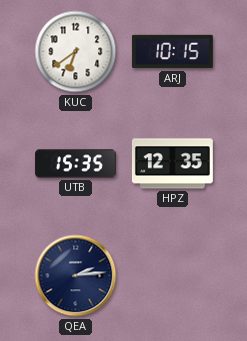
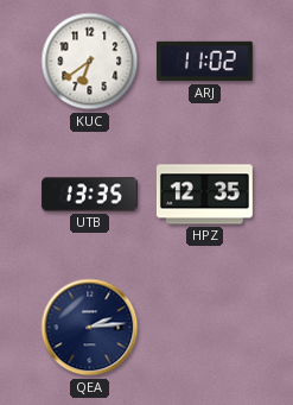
ARJ: 10:15 -> 11:02 (204, 62)
UTB: 15:35 -> 13:35 (90, 195)
